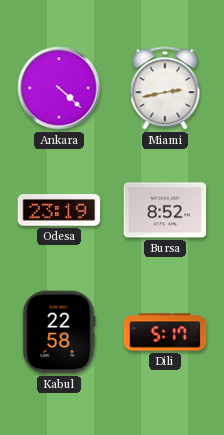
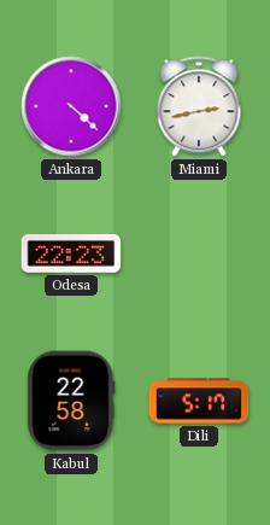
Odesa: 23:19 -> 22:23 (71, 253)
Bursa: 8:52 -> none (165, 210)
